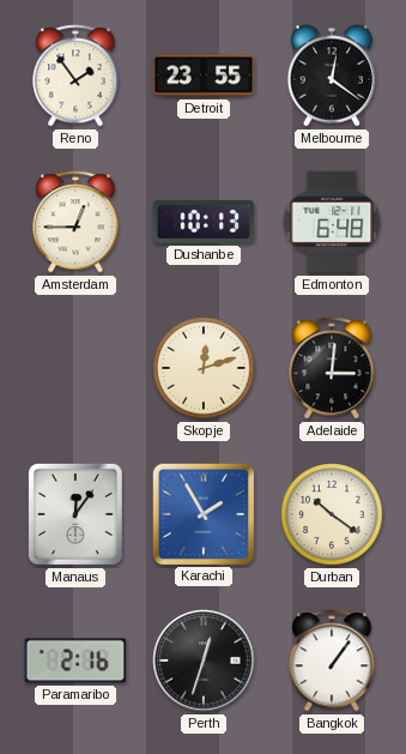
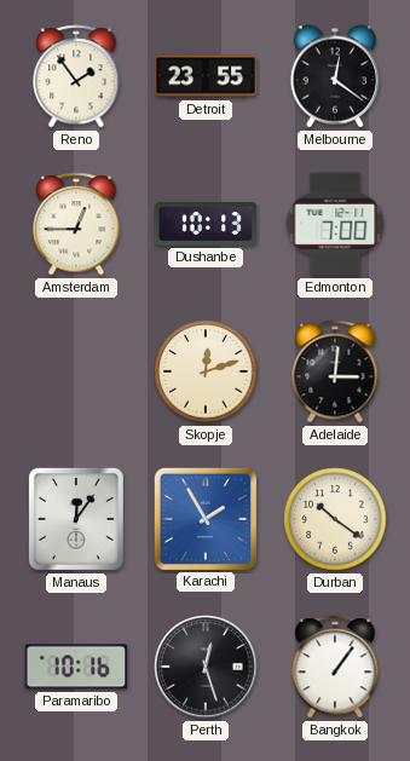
Edmonton: 6:48 -> 7:00 (335, 224)
Paramaribo: 2:16 -> 10:16 (76, 667)
Perth: 12:33 -> 12:27 (206, 667)
